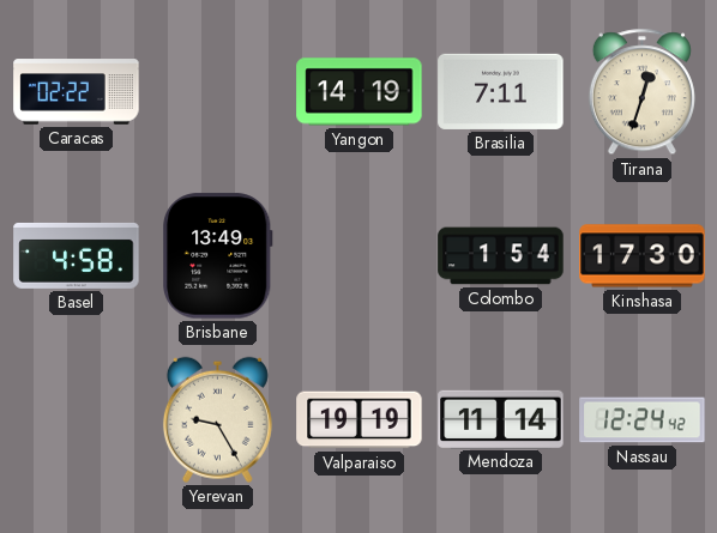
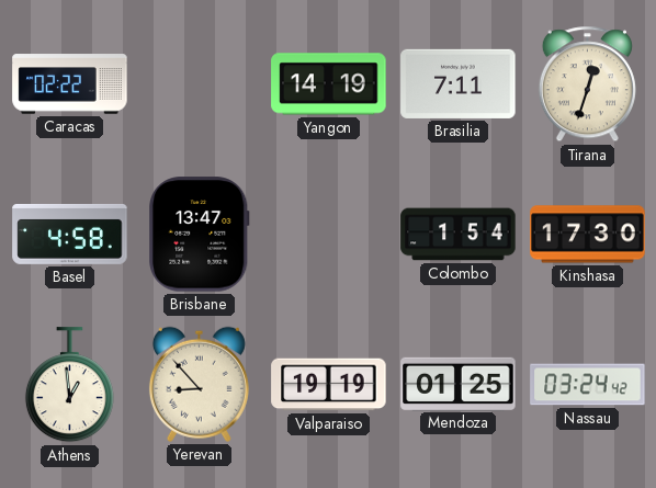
Brisbane: 13:49 -> 13:47 (200, 235)
Athens: none -> 12:59 (69, 385)
Yerevan: 9:25 -> 8:53 (199, 384)
Mendoza: 11:14 -> 01:25 (459, 384)
Nassau: 12:24 -> 03:24 (588, 385)
